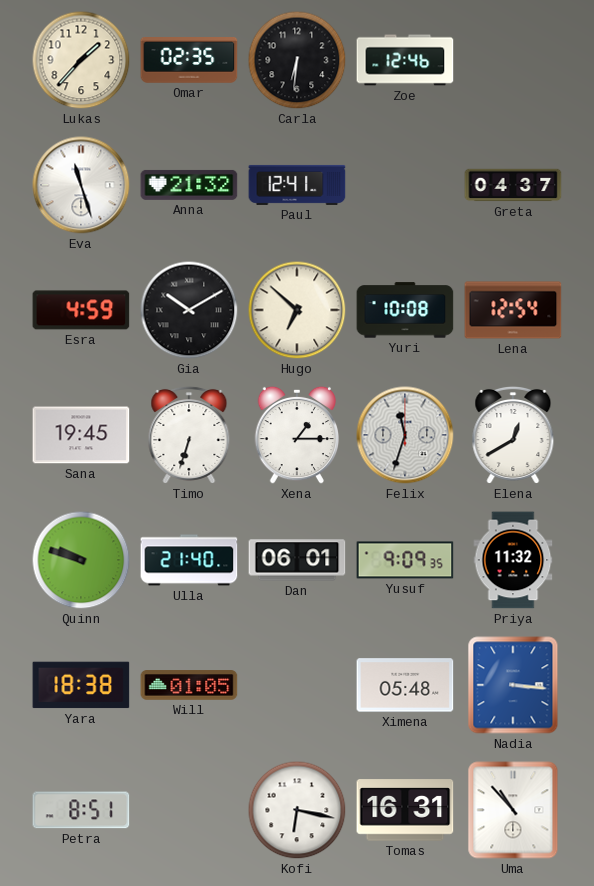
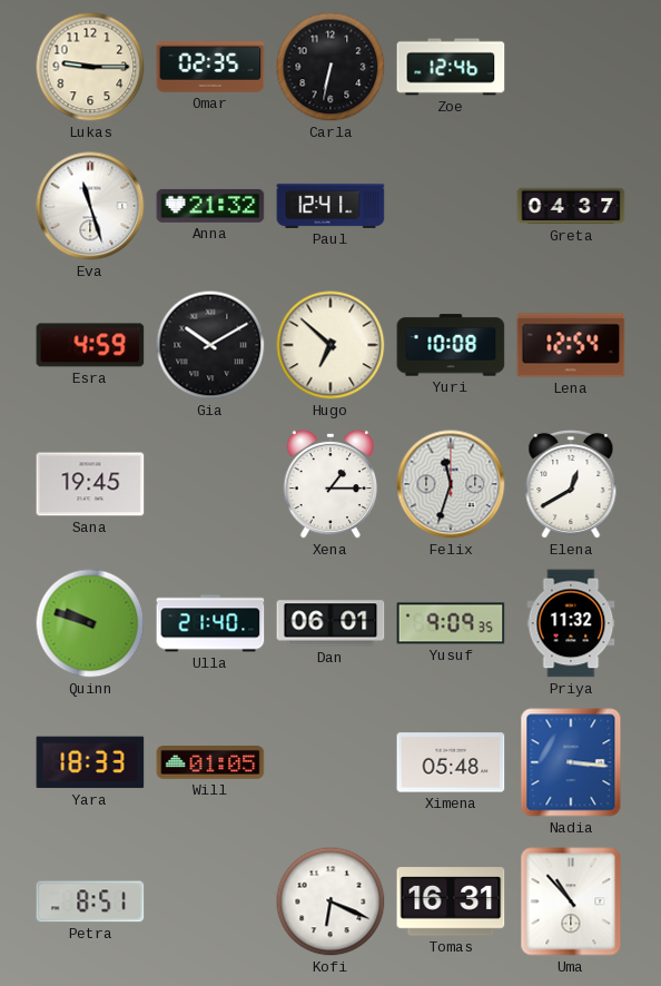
Lukas: 1:37 -> 9:15 (90, 67)
Carla: 6:31 -> 6:32 (331, 67)
Timo: 6:33 -> none (189, 435)
Yara: 18:38 -> 18:33 (90, 762)
Kofi: 6:17 -> 6:19 (331, 901)
